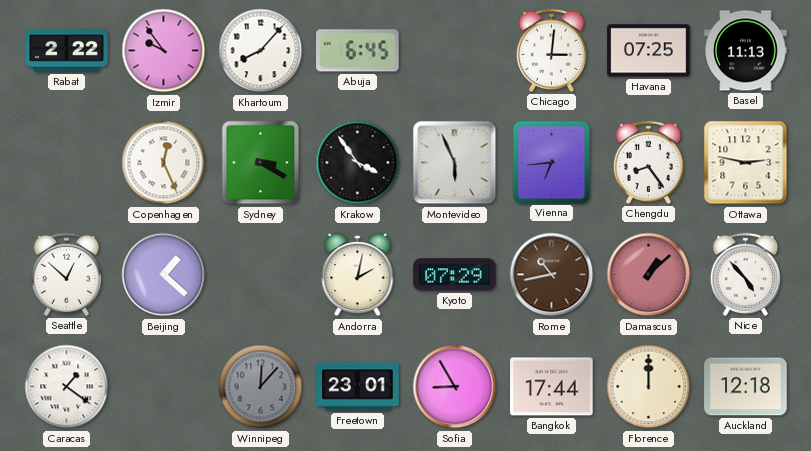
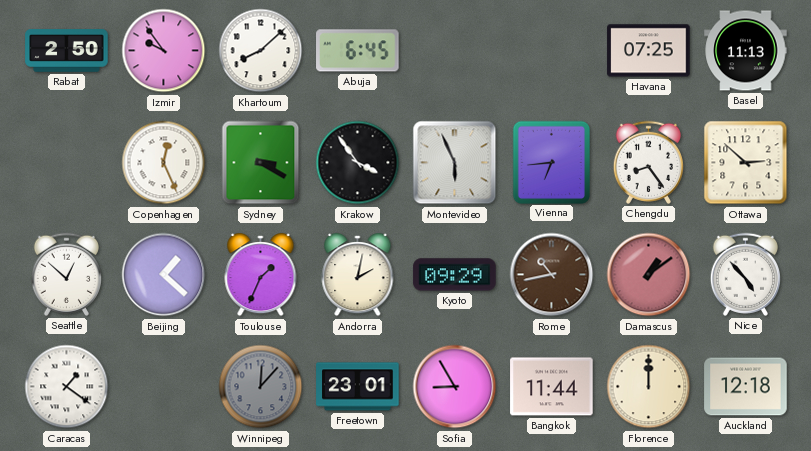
Rabat: 2:22 -> 2:50 (67, 51)
Khartoum: 8:07 -> 8:08 (261, 51)
Chicago: 3:01 -> none (551, 50)
Ottawa: 2:47 -> 2:52 (746, 163)
Toulouse: none -> 1:34 (261, 275)
Kyoto: 07:29 -> 09:29 (455, 275)
Damascus: 1:08 -> 1:09 (649, 275)
Bangkok: 17:44 -> 11:44 (552, 387)
